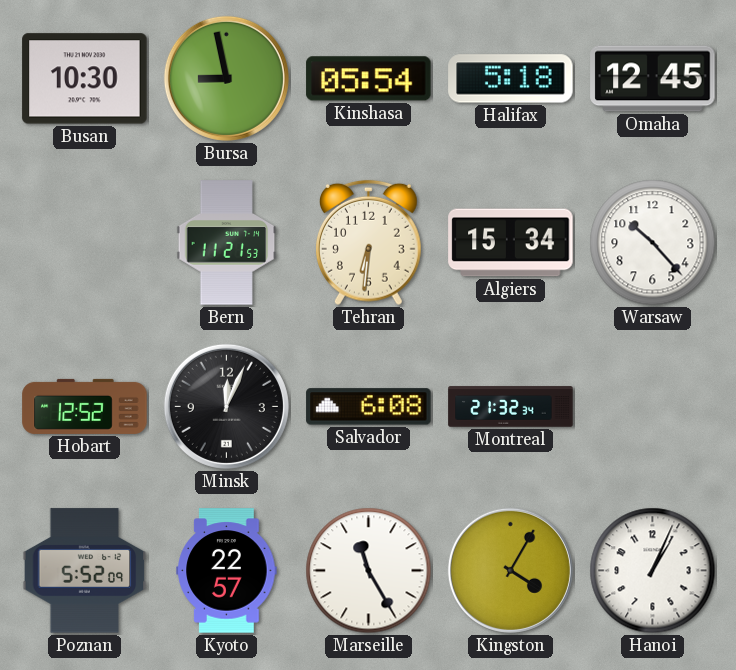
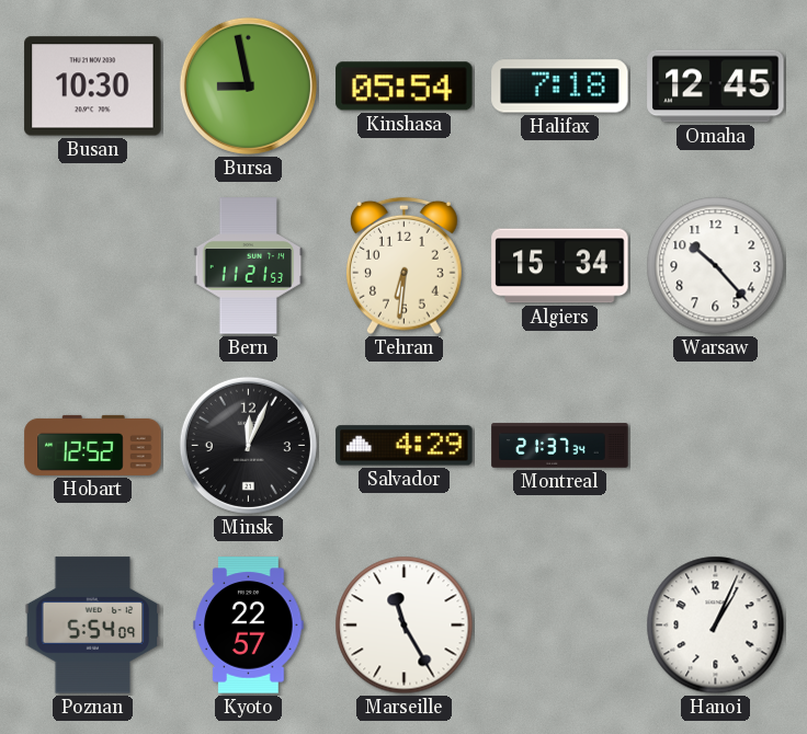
Halifax: 5:18 -> 7:18 (560, 87)
Salvador: 6:08 -> 4:29 (405, 446)
Montreal: 21:32 -> 21:37 (560, 446)
Poznan: 5:52 -> 5:54 (93, 626)
Kingston: 4:05 -> none (510, 570)
